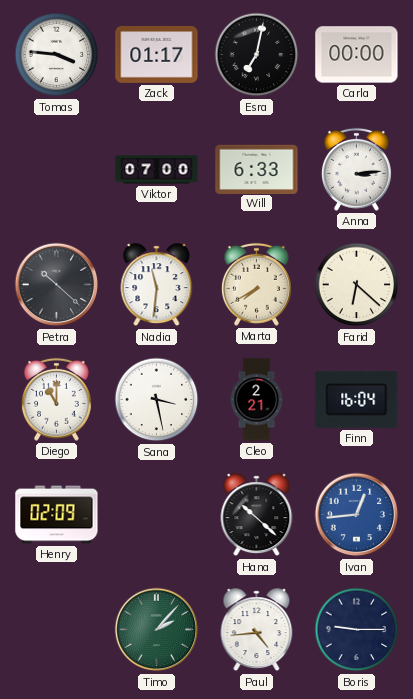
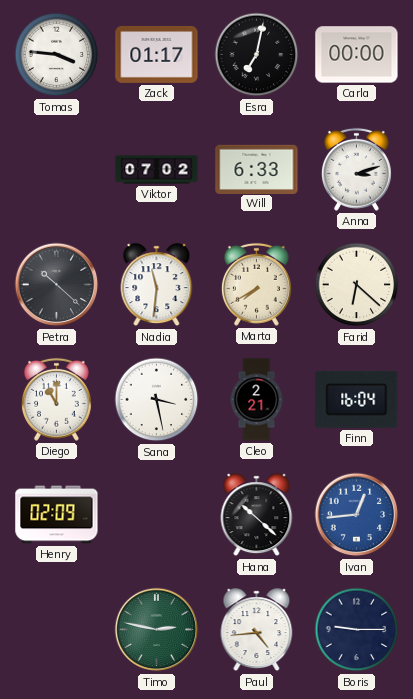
Viktor: 07:00 -> 07:02 (157, 170)
Anna: 3:14 -> 3:12 (356, 169)
Timo: 2:07 -> 2:47 (157, 630)
